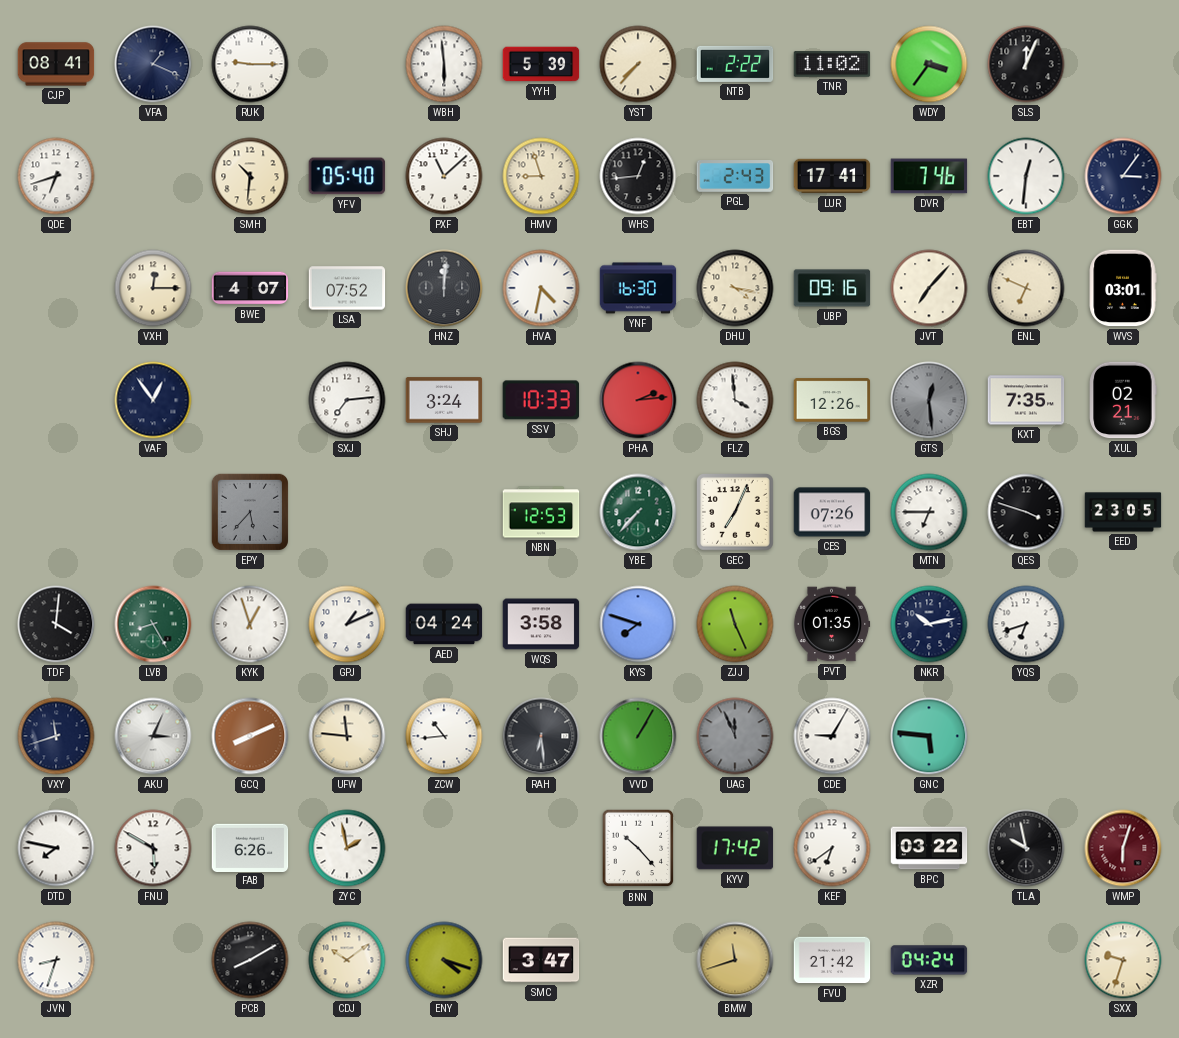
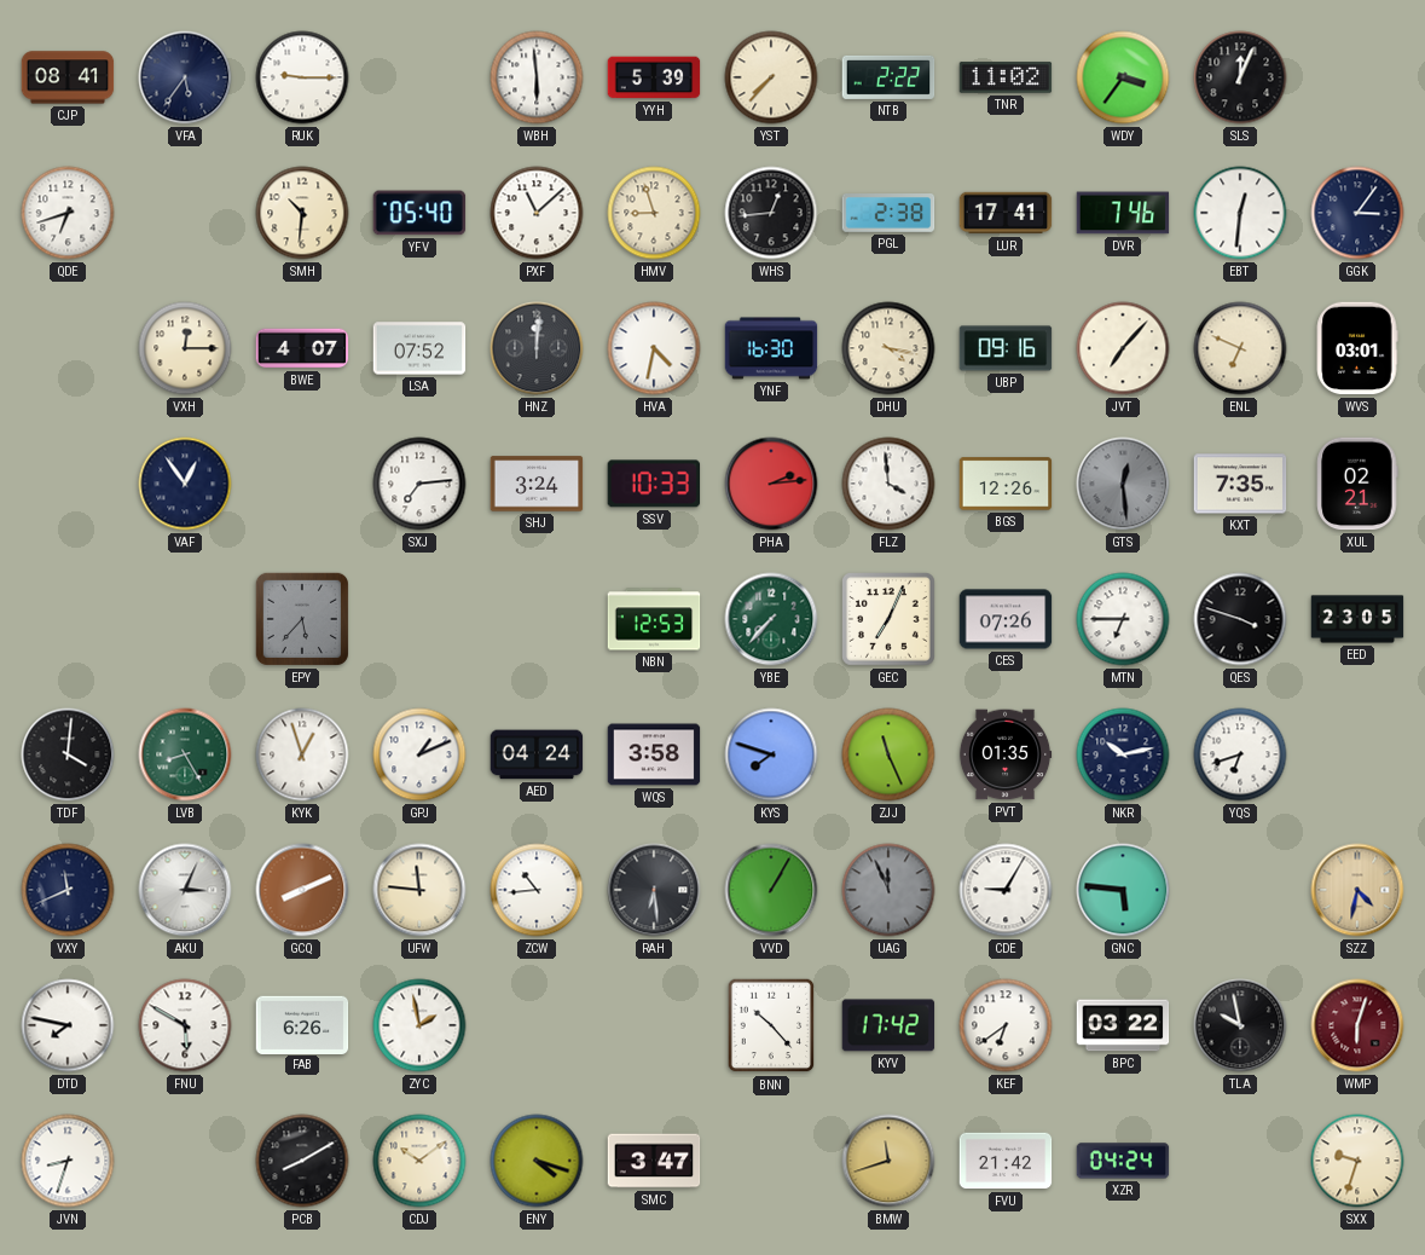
VFA: 1:19 -> 5:36 (185, 77)
PGL: 2:43 -> 2:38 (888, 213)
VXY: 11:42 -> 11:41 (68, 890)
SZZ: none -> 4:32 (1357, 890)
